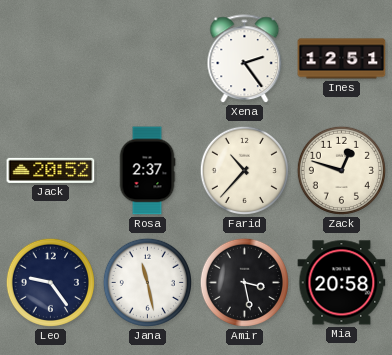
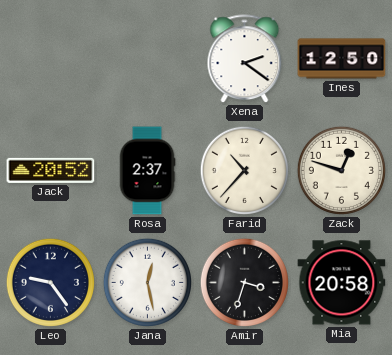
Xena: 2:24 -> 2:21 (245, 59)
Ines: 12:51 -> 12:50 (342, 59)
Jana: 11:28 -> 12:28 (147, 282)
Amir: 3:28 -> 3:33 (244, 282)
